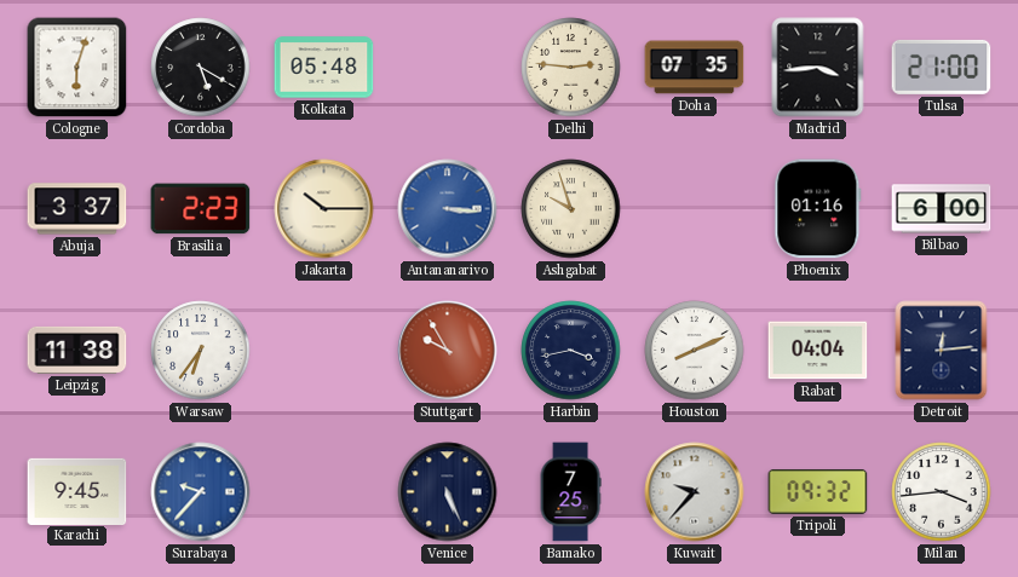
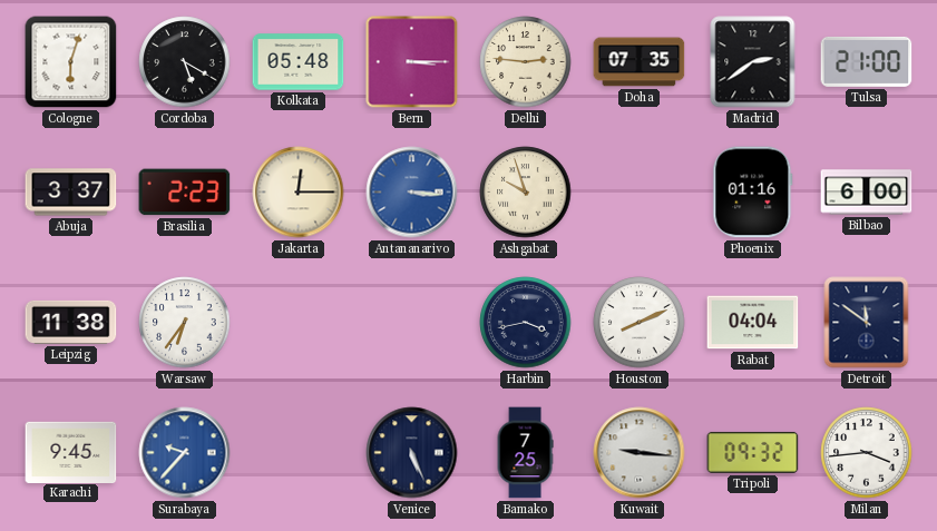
Bern: none -> 3:15 (412, 62)
Madrid: 3:44 -> 2:39 (753, 62)
Jakarta: 10:15 -> 12:15 (299, 193)
Stuttgart: 9:55 -> none (448, 351)
Detroit: 12:14 -> 11:51 (867, 323)
Kuwait: 9:37 -> 9:16 (640, 453)
